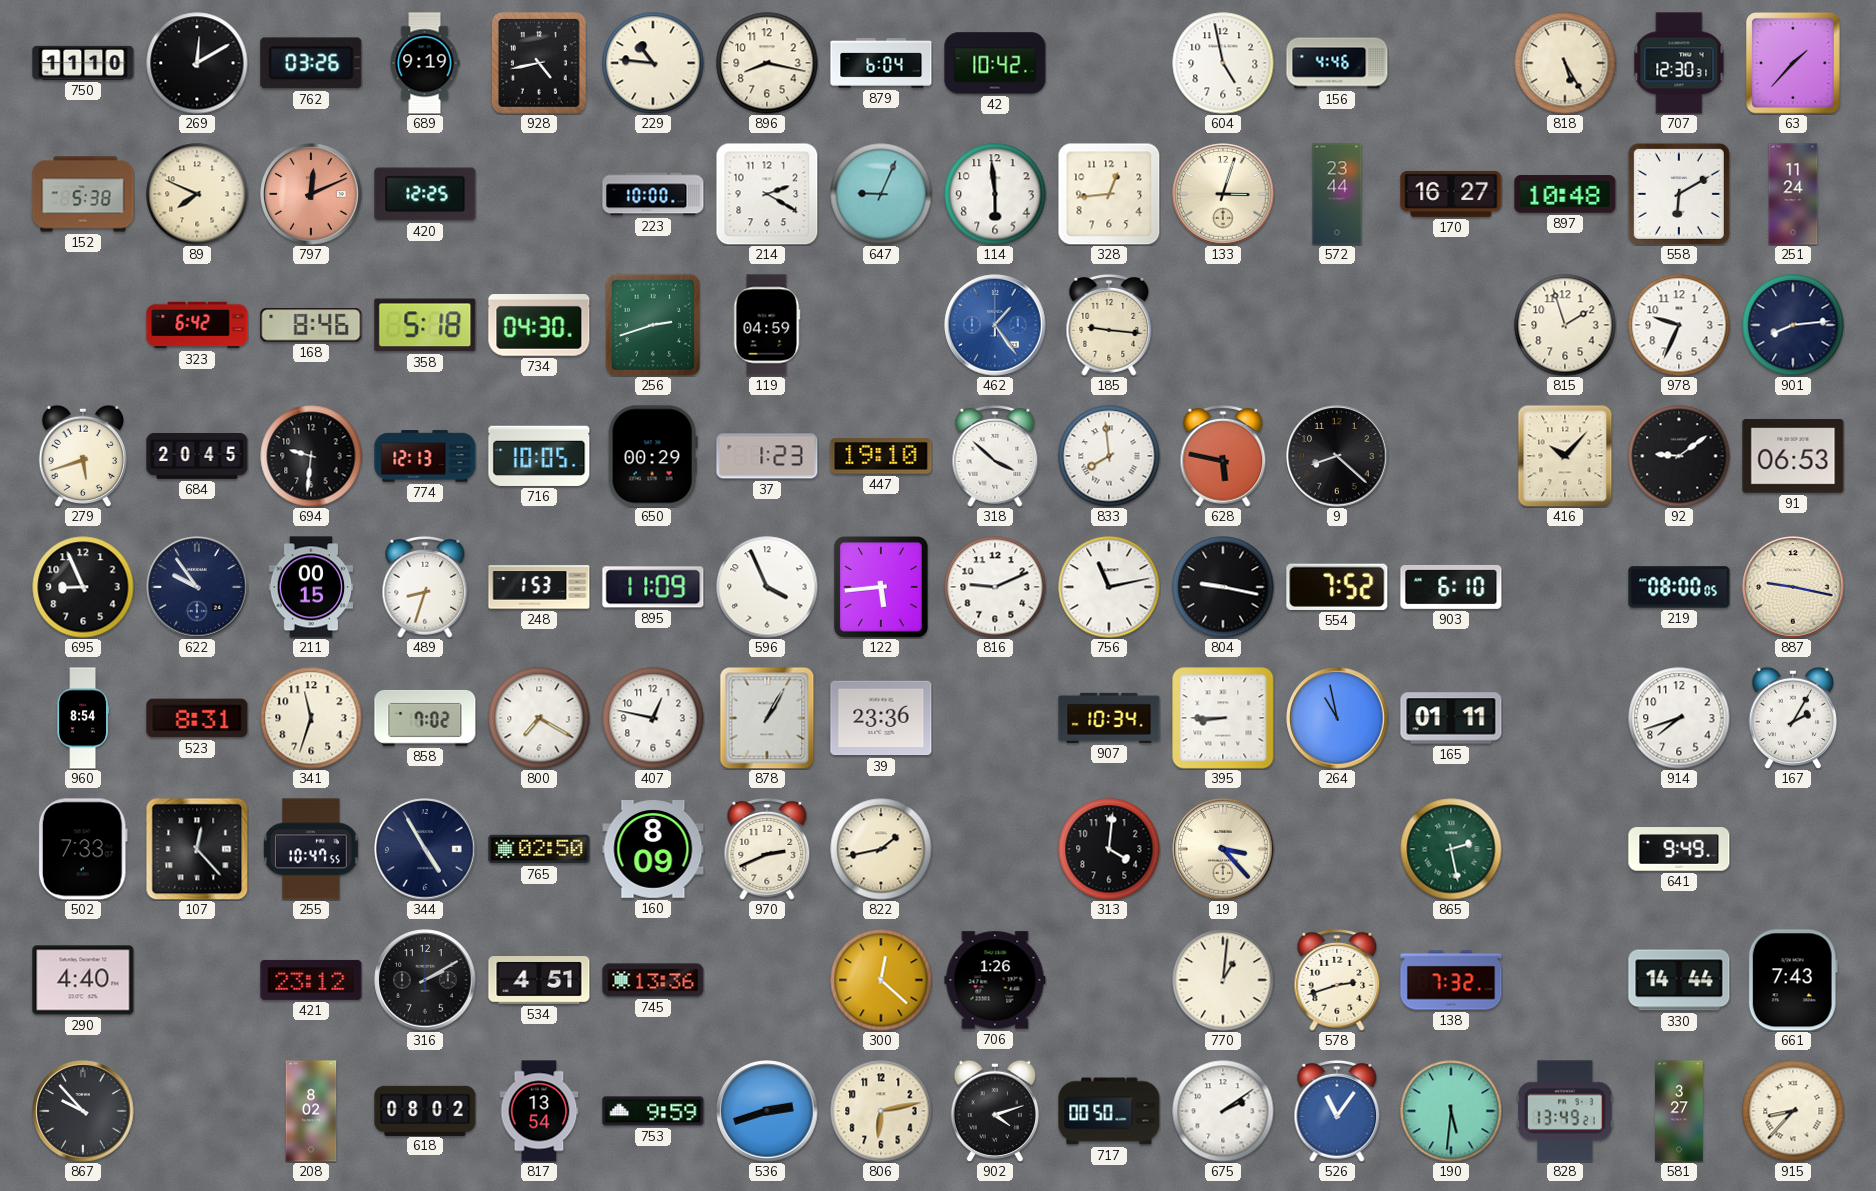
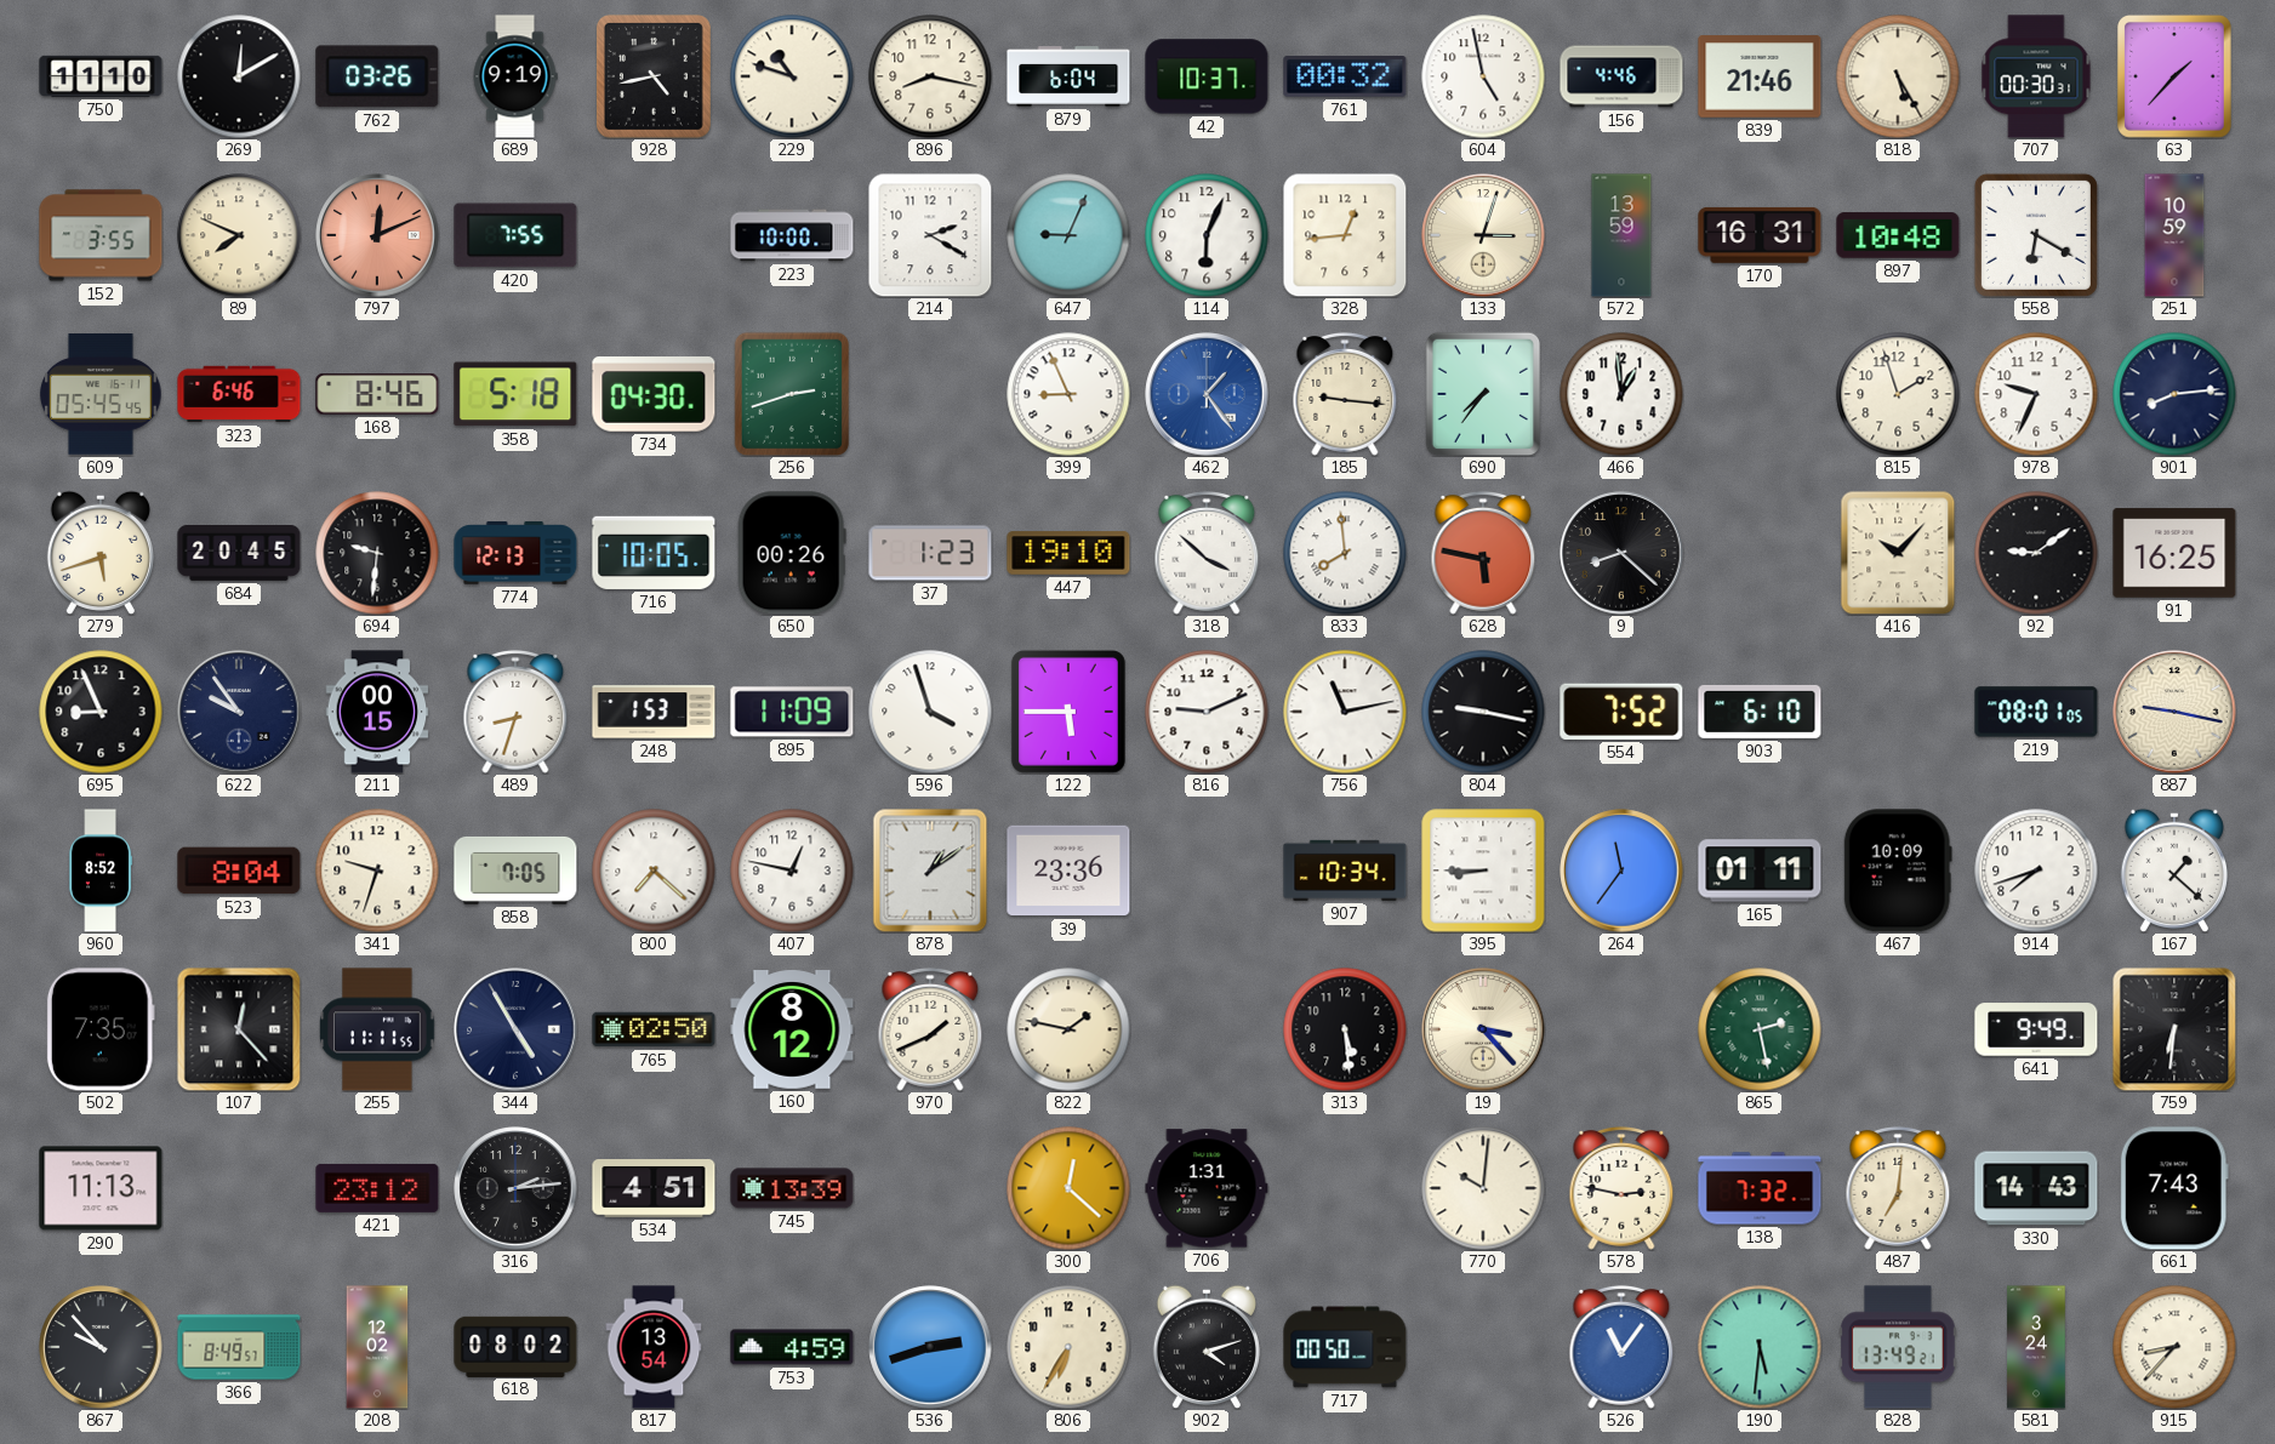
229: 10:46 -> 10:48 (792, 76)
42: 10:42 -> 10:37 (1207, 76)
761: none -> 00:32 (1345, 78)
839: none -> 21:46 (1760, 76)
707: 12:30 -> 00:30 (2036, 76)
152: 5:38 -> 3:55 (101, 235)
420: 12:25 -> 7:55 (515, 235)
114: 5:59 -> 6:04 (1207, 235)
572: 23:44 -> 13:59 (1621, 235)
170: 16:27 -> 16:31 (1760, 235)
558: 6:10 -> 6:20 (2036, 235)
251: 11:24 -> 10:59 (2174, 235)
609: none -> 05:45 (101, 394)
323: 6:42 -> 6:46 (239, 394)
119: 04:59 -> none (767, 325)
399: none -> 8:56 (1068, 394)
690: none -> 7:36 (1483, 394)
466: none -> 12:59 (1621, 394)
650: 00:29 -> 00:26 (792, 553)
91: 06:53 -> 16:25 (2174, 553)
596: 3:56 -> 3:57 (930, 712)
122: 5:44 -> 5:45 (1068, 712)
219: 08:00 -> 08:01 (2036, 712)
960: 8:54 -> 8:52 (99, 871)
523: 8:31 -> 8:04 (239, 871)
341: 11:33 -> 9:33 (377, 871)
858: 7:02 -> 7:05 (515, 871)
800: 7:20 -> 7:22 (654, 871)
878: 1:05 -> 1:09 (930, 871)
264: 10:58 -> 11:36 (1621, 871)
467: none -> 10:09 (1898, 871)
167: 2:05 -> 1:22 (2174, 869)
502: 7:33 -> 7:35 (101, 1029)
255: 10:47 -> 11:11 (377, 1029)
160: 8:09 -> 8:12 (792, 1029)
970: 2:41 -> 1:41 (930, 1029)
822: 1:43 -> 1:47 (1068, 1029)
313: 4:01 -> 5:29 (1345, 1029)
759: none -> 6:31 (2174, 1029)
290: 4:40 -> 11:13 (101, 1188)
316: 2:10 -> 2:14 (515, 1188)
745: 13:36 -> 13:39 (792, 1188)
706: 1:26 -> 1:31 (1207, 1188)
770: 1:01 -> 10:01 (1483, 1188)
578: 2:42 -> 2:47 (1621, 1188)
487: none -> 7:01 (1898, 1188)
330: 14:44 -> 14:43 (2036, 1188)
366: none -> 8:49 (239, 1347)
208: 8:02 -> 12:02 (377, 1347)
753: 9:59 -> 4:59 (792, 1347)
806: 6:13 -> 6:35 (1068, 1347)
675: 2:09 -> none (1223, 1111)
581: 3:27 -> 3:24 (2036, 1347)
